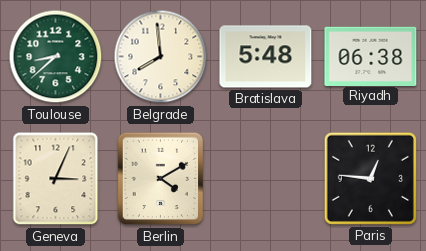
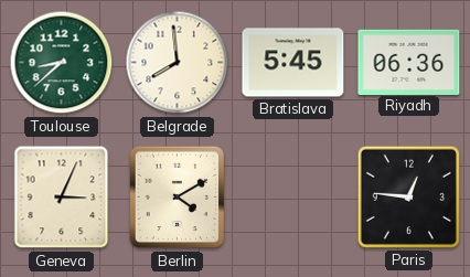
Bratislava: 5:48 -> 5:45 (293, 63)
Riyadh: 06:38 -> 06:36 (409, 62)
